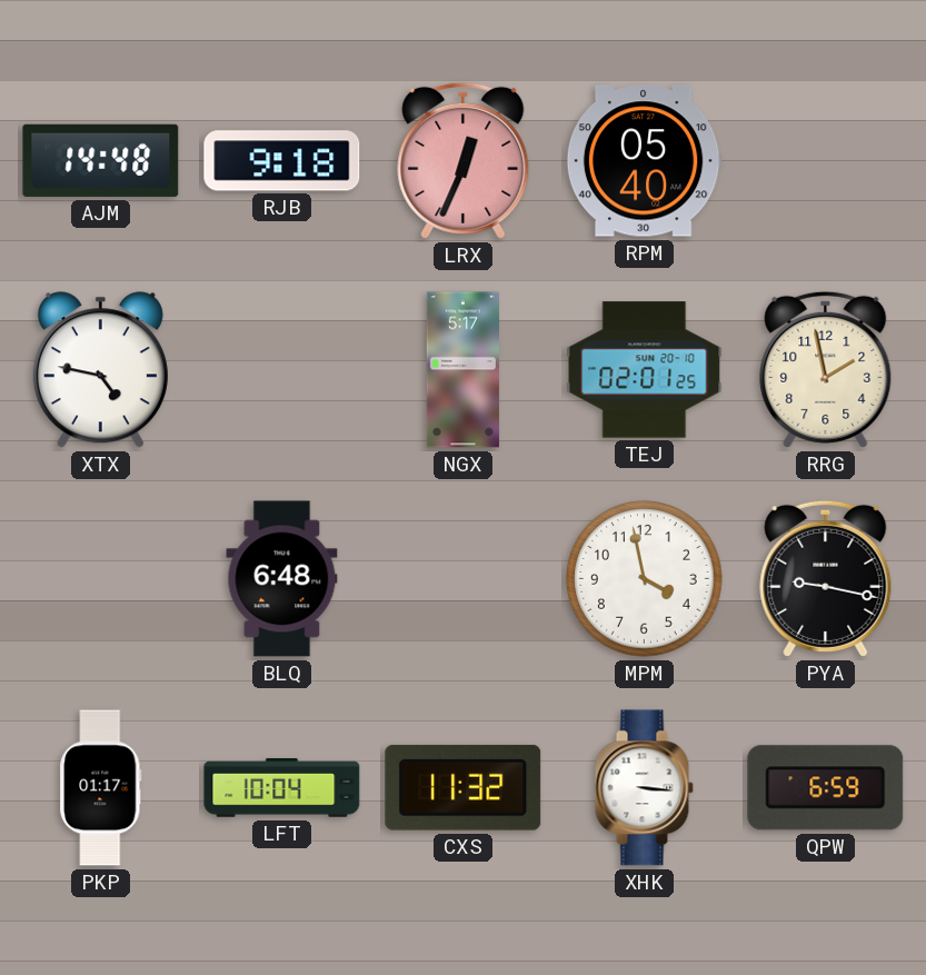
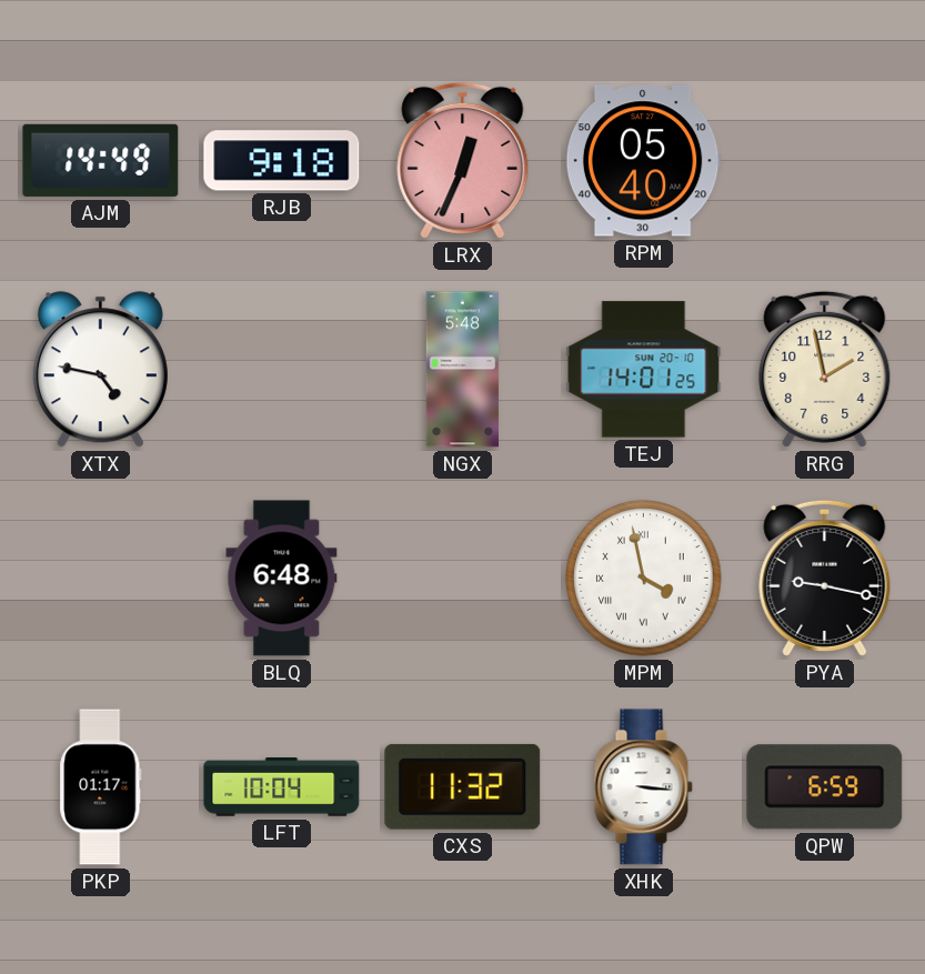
AJM: 14:48 -> 14:49 (101, 160)
NGX: 5:17 -> 5:48 (462, 370)
TEJ: 02:01 -> 14:01 (644, 370)
MPM numerals: Arabic -> Roman (644, 579)
